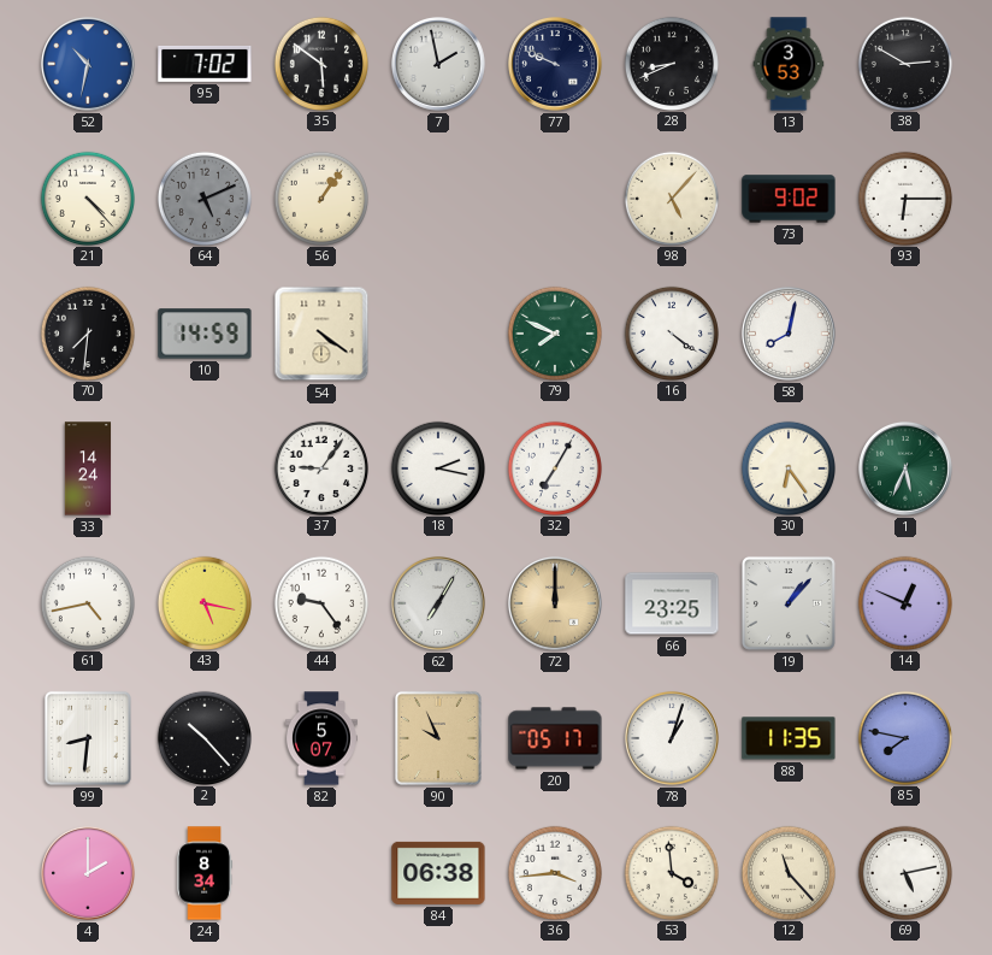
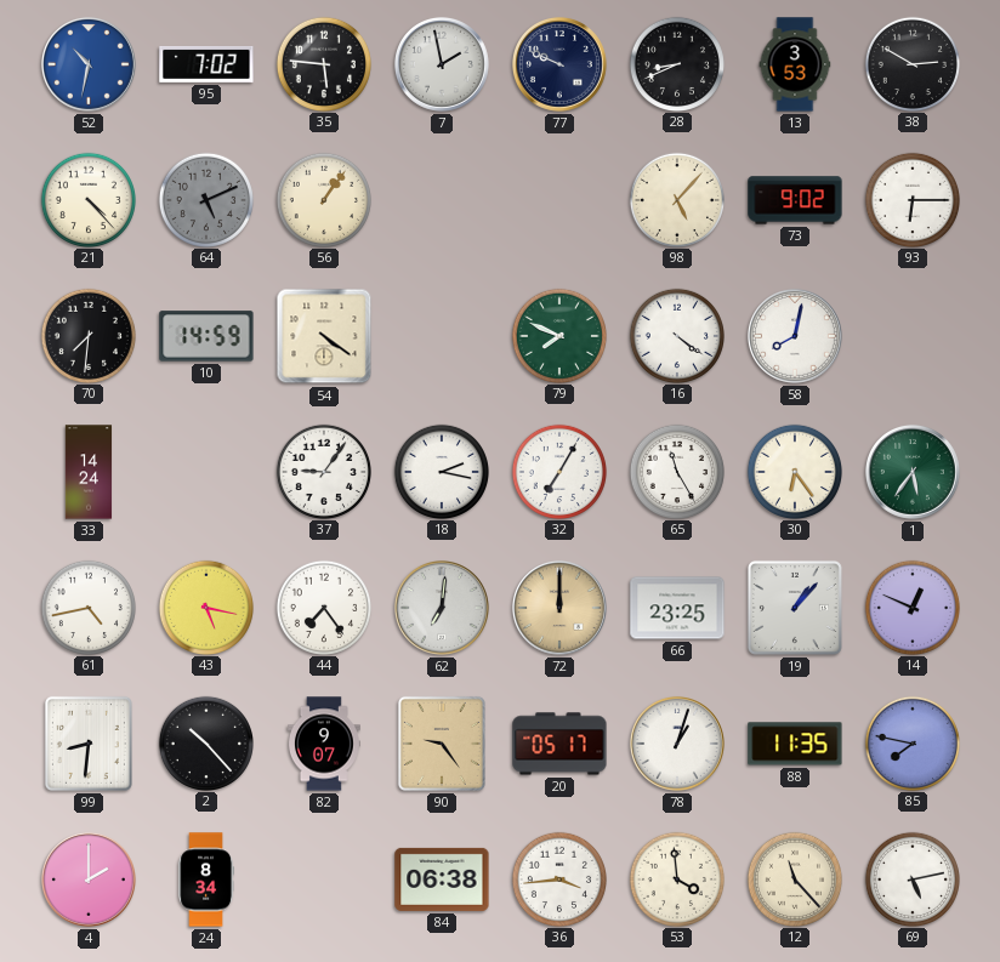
35: 5:51 -> 5:46 (323, 63)
65: none -> 11:25 (676, 471)
1: 5:34 -> 5:36 (913, 472)
44: 9:24 -> 7:24 (323, 607)
62: 7:05 -> 7:01 (442, 608)
82: 5:07 -> 9:07 (324, 744)
90: 9:56 -> 9:24 (442, 744)
